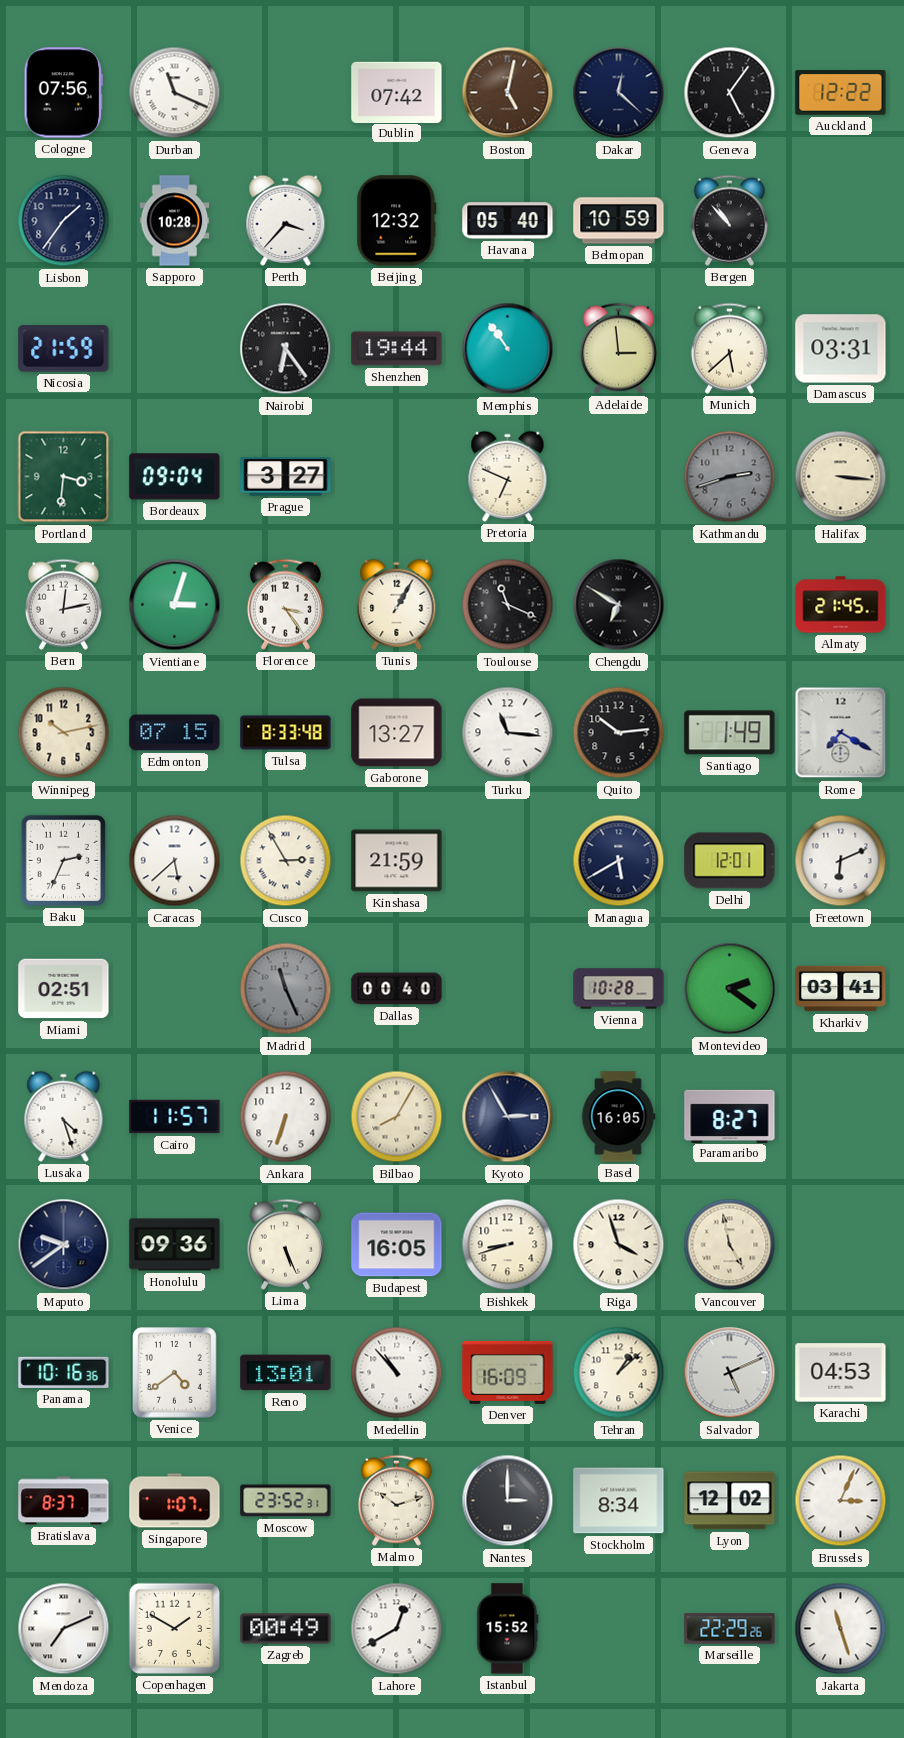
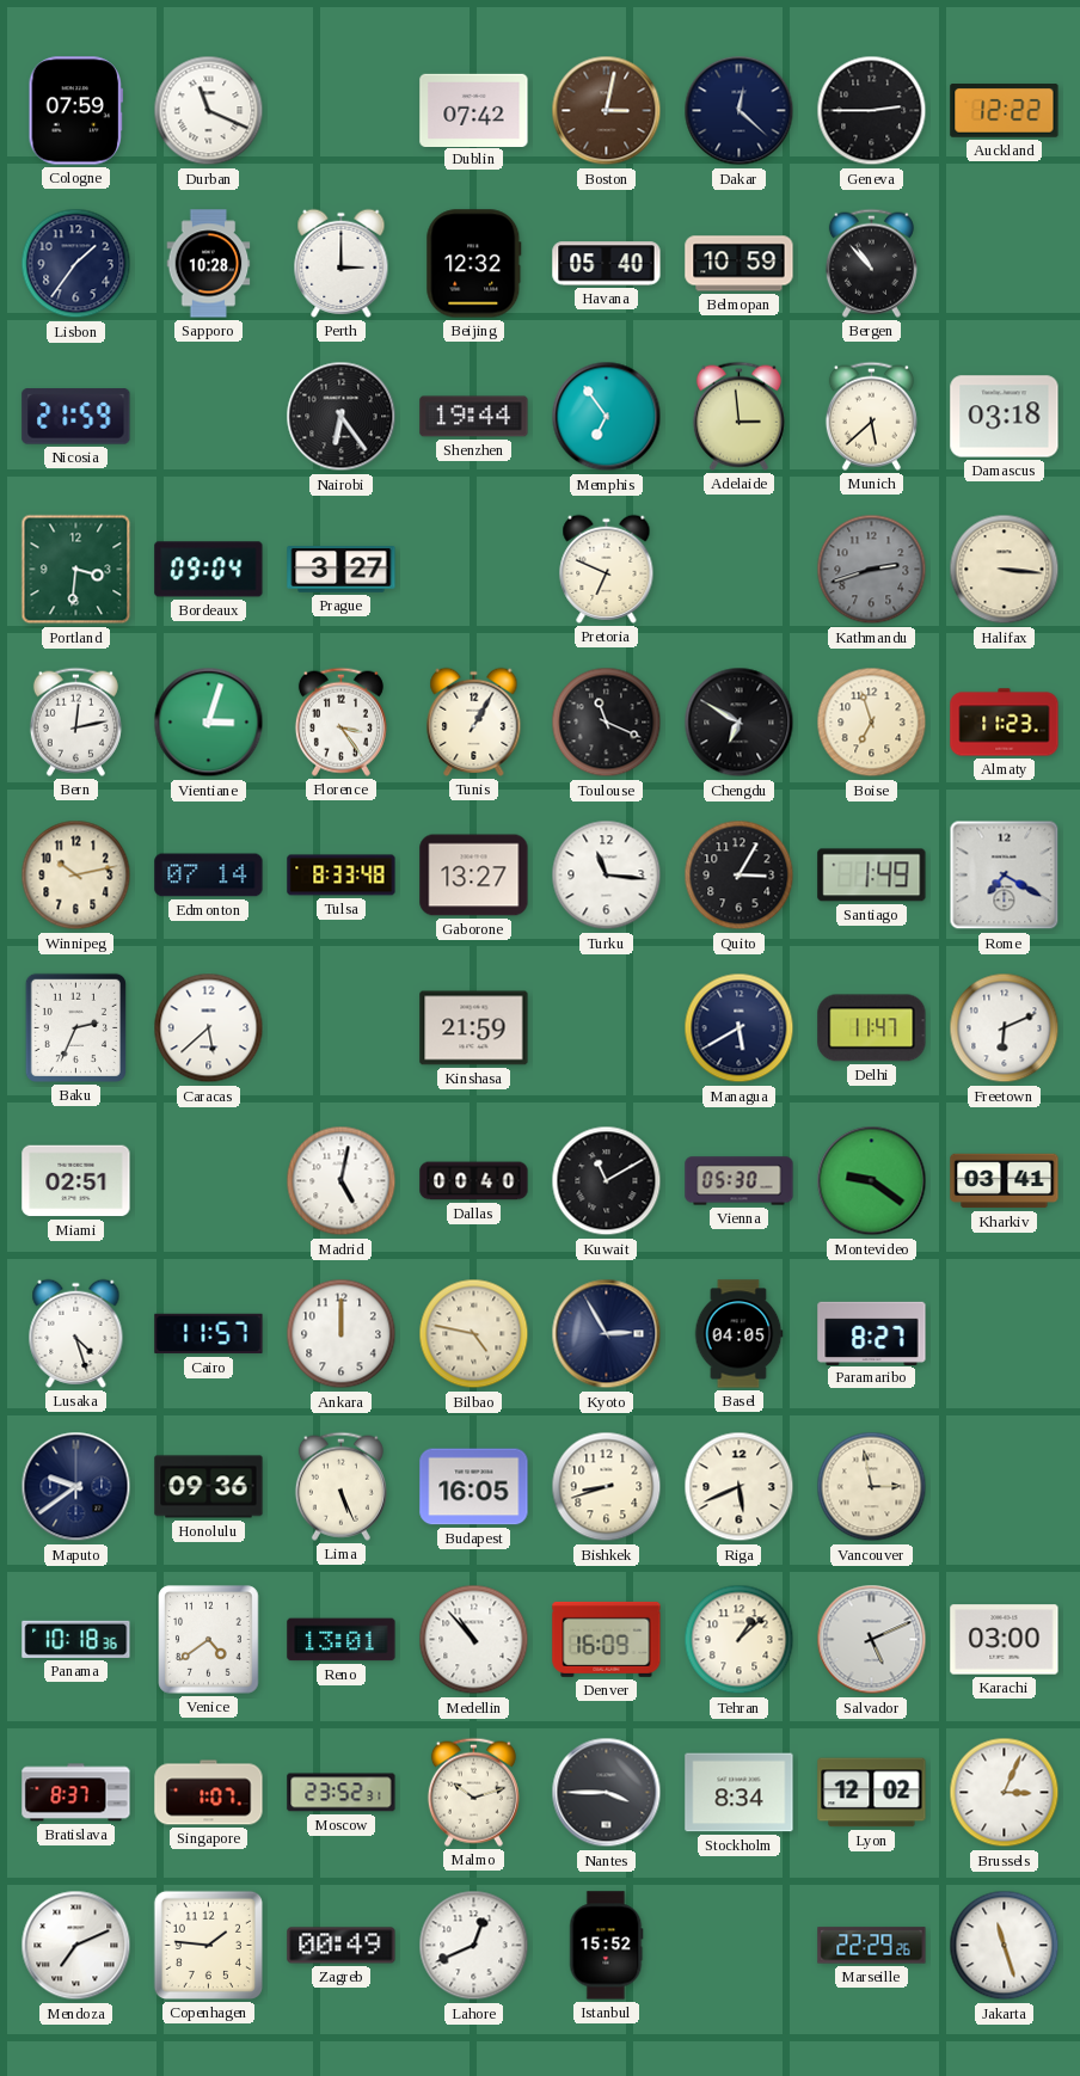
Cologne: 07:56 -> 07:59 (75, 111)
Boston: 5:02 -> 3:02 (607, 111)
Geneva: 5:06 -> 2:45 (872, 111)
Perth: 3:37 -> 3:00 (342, 263)
Memphis: 10:54 -> 6:54 (607, 417)
Damascus: 03:31 -> 03:18 (1005, 417)
Boise: none -> 6:57 (872, 723)
Almaty: 21:45 -> 11:23 (1005, 723)
Edmonton: 07:15 -> 07:14 (209, 876)
Quito: 10:14 -> 3:05 (740, 876)
Cusco: 2:55 -> none (286, 861)
Delhi: 12:01 -> 11:47 (872, 1028)
Madrid: 11:26 -> 5:02 (342, 1181)
Madrid dial: grey -> white (342, 1181)
Kuwait: none -> 11:10 (607, 1181)
Vienna: 10:28 -> 05:30 (740, 1181)
Montevideo: 2:21 -> 9:21 (872, 1181)
Ankara: 6:33 -> 12:00 (342, 1334)
Bilbao: 8:05 -> 4:47 (474, 1334)
Basel: 16:05 -> 04:05 (738, 1334)
Riga: 3:57 -> 5:41 (740, 1487)
Vancouver: 4:58 -> 2:58 (872, 1487)
Panama: 10:16 -> 10:18 (76, 1639)
Karachi: 04:53 -> 03:00 (1005, 1640)
Nantes: 3:00 -> 3:45 (607, 1793)
Copenhagen: 1:50 -> 1:46 (208, 1945)
Lahore: 12:40 -> 12:41 (474, 1946)
